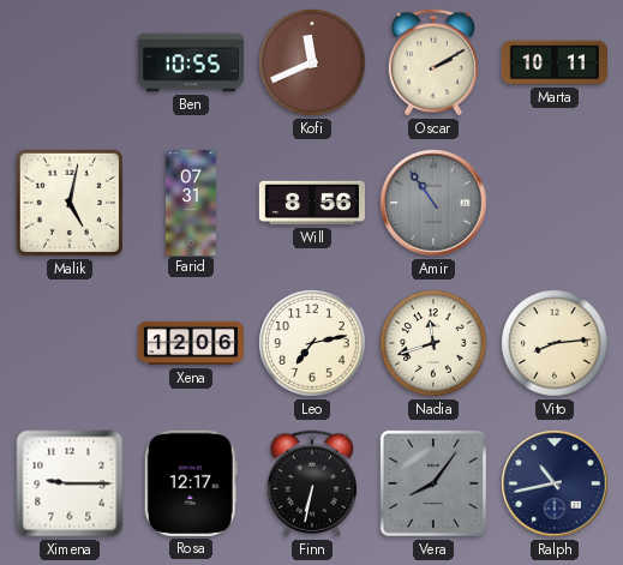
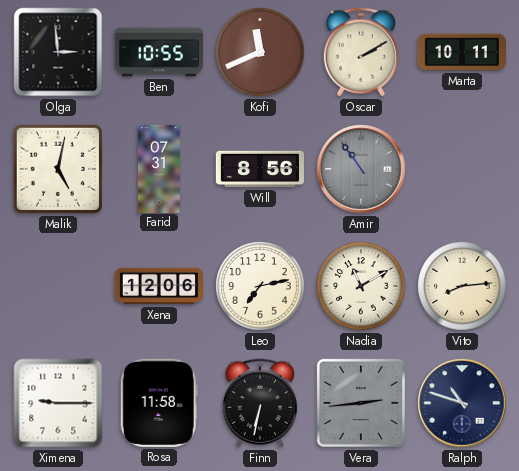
Olga: none -> 2:59 (58, 52)
Nadia: 11:42 -> 11:10 (361, 286)
Rosa: 12:17 -> 11:58 (159, 403)
Vera: 8:06 -> 2:44 (361, 403)
Ralph: 10:43 -> 10:48 (462, 403)
